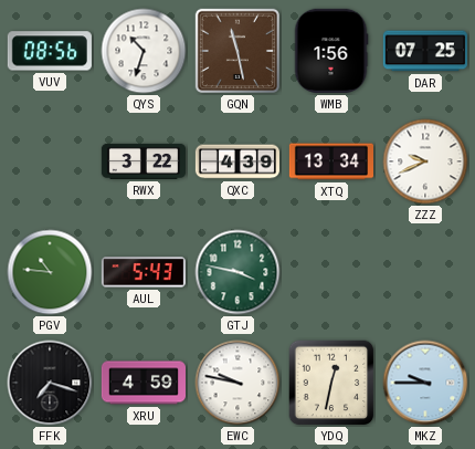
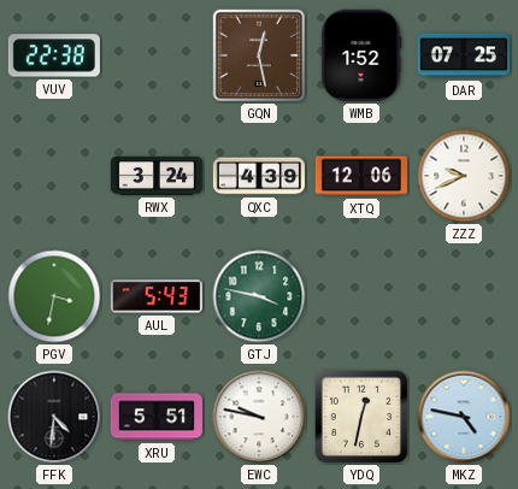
VUV: 08:56 -> 22:38 (54, 55)
QYS: 10:33 -> none (144, 51)
GQN: 11:28 -> 12:28 (259, 55)
WMB: 1:56 -> 1:52 (361, 55)
RWX: 3:22 -> 3:24 (155, 176)
XTQ: 13:34 -> 12:06 (360, 176)
PGV: 10:46 -> 3:32 (54, 296)
FFK: 7:18 -> 4:31 (54, 417)
XRU: 4:59 -> 5:51 (155, 417)
MKZ: 9:45 -> 4:47 (464, 417)
